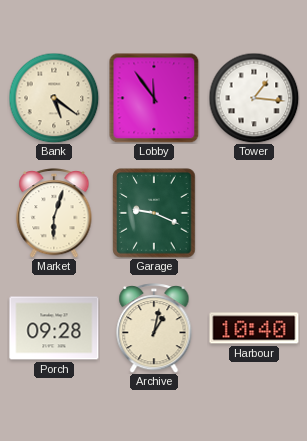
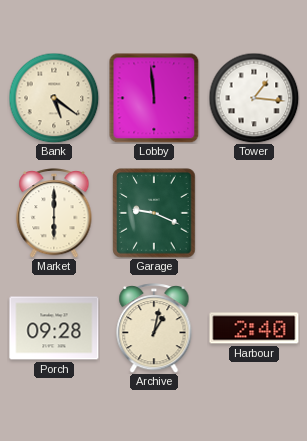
Lobby: 11:54 -> 11:59 (154, 98)
Market: 6:03 -> 6:00 (54, 213)
Harbour: 10:40 -> 2:40 (254, 328)
